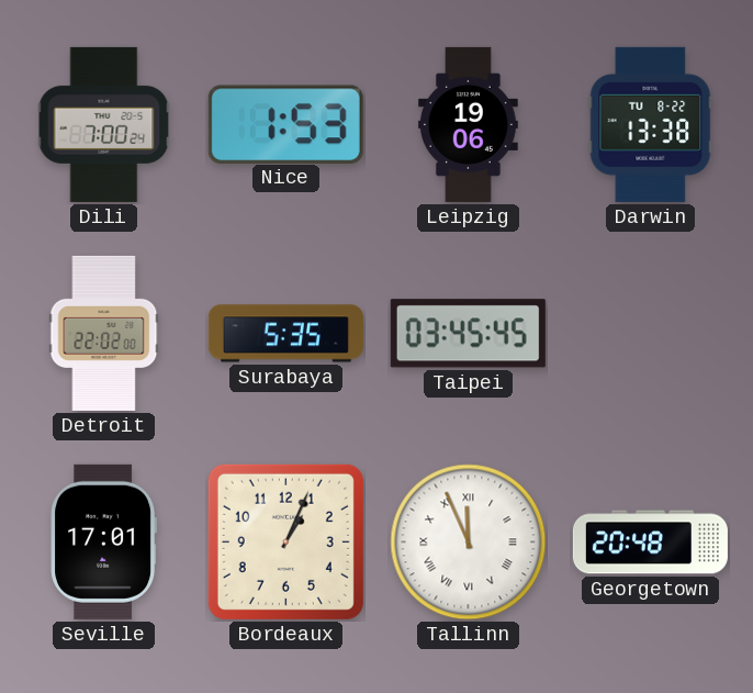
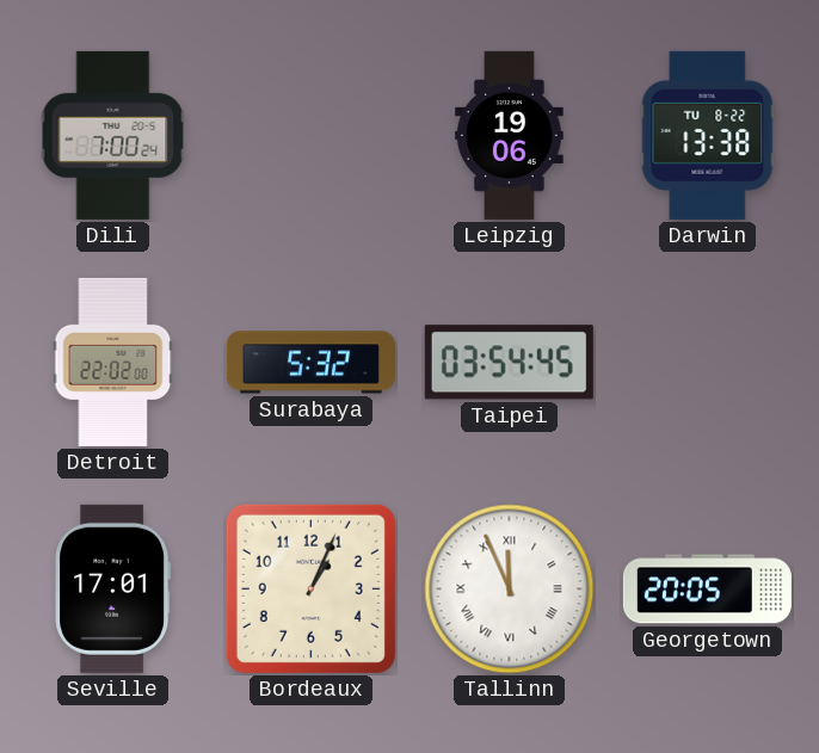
Nice: 1:53 -> none (285, 124)
Surabaya: 5:35 -> 5:32 (310, 363)
Taipei: 03:45 -> 03:54 (509, 363)
Georgetown: 20:48 -> 20:05 (707, 590)
